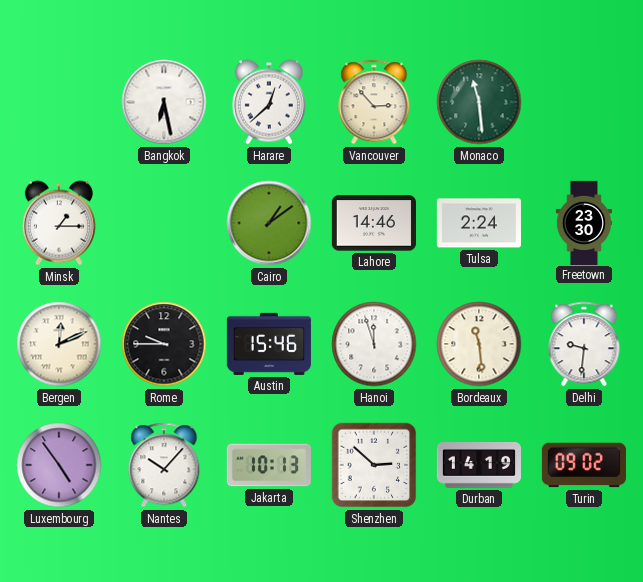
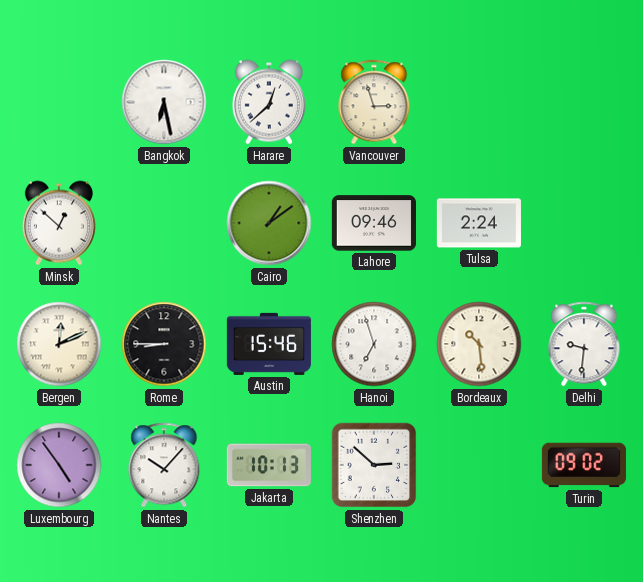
Vancouver: 2:53 -> 2:57 (374, 102)
Monaco: 11:29 -> none (479, 102)
Minsk: 1:15 -> 12:52 (59, 223)
Lahore: 14:46 -> 09:46 (374, 223)
Freetown: 23:30 -> none (584, 222)
Rome: 9:45 -> 8:45 (164, 344)
Hanoi: 11:57 -> 6:57 (374, 344)
Bordeaux: 11:29 -> 10:29 (479, 344)
Durban: 14:19 -> none (479, 466)
